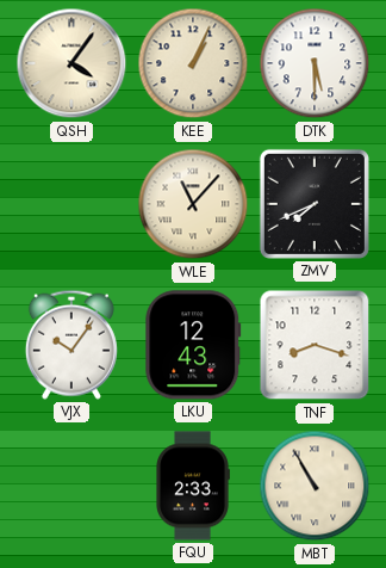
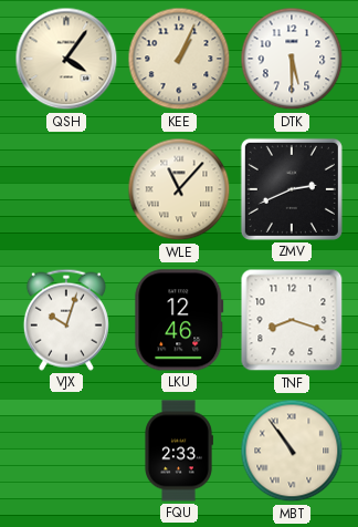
ZMV: 7:41 -> 2:41 (292, 189)
VJX: 10:06 -> 10:03 (66, 320)
LKU: 12:43 -> 12:46 (179, 320)
MBT: 10:55 -> 10:54 (292, 451)
